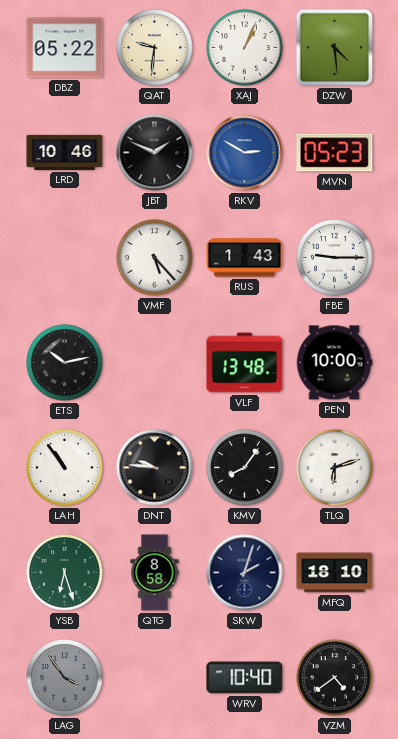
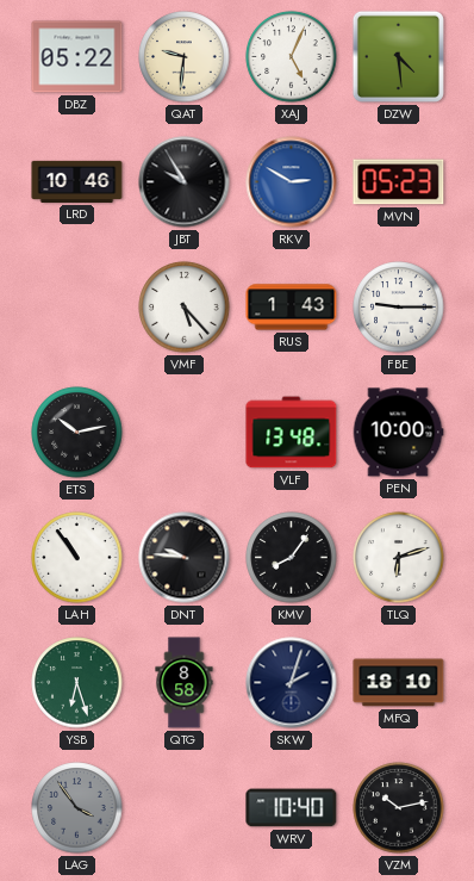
XAJ: 1:04 -> 5:04 (292, 57)
JBT: 1:49 -> 9:55 (185, 182)
VZM: 4:39 -> 10:13 (399, 808)
